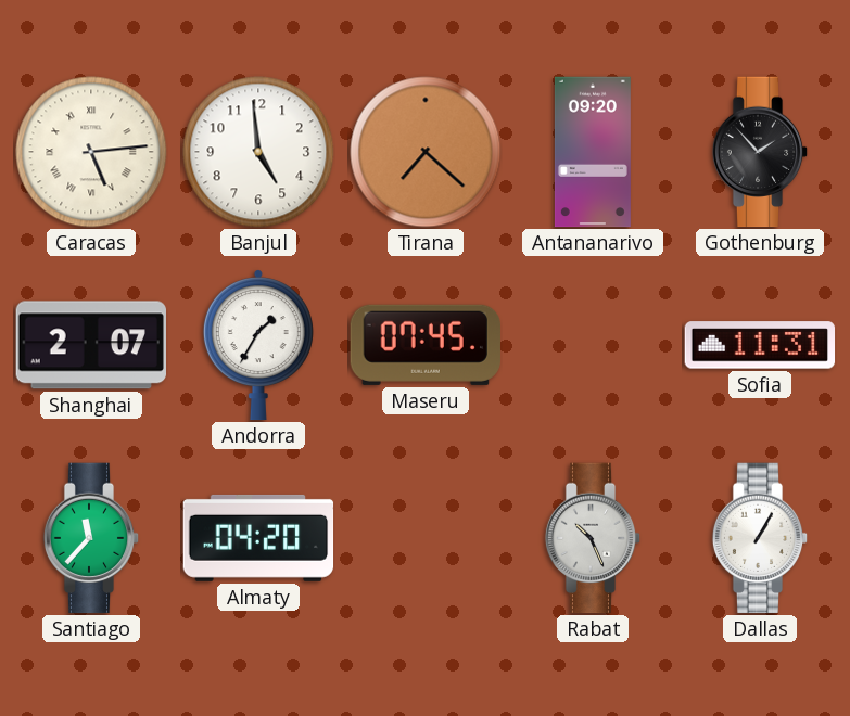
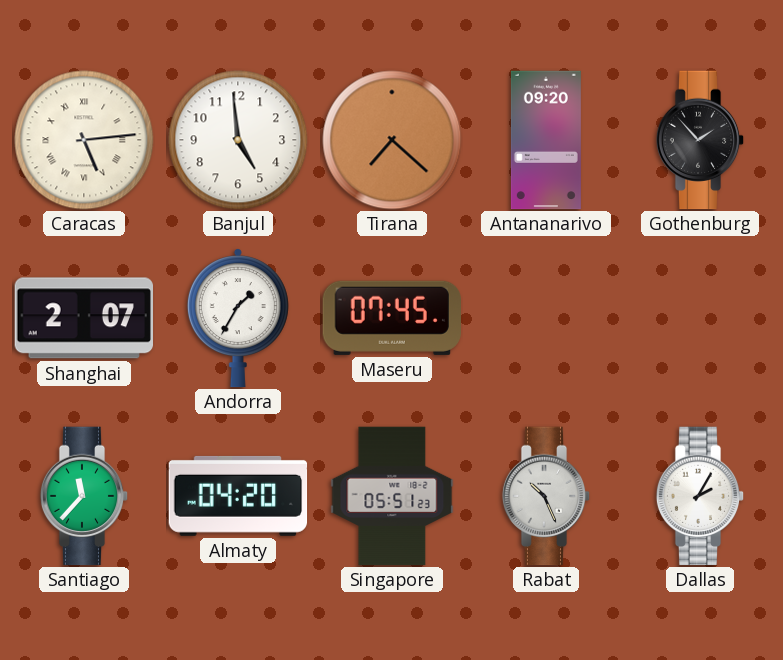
Sofia: 11:31 -> none (760, 345)
Singapore: none -> 05:51 (392, 496)
Dallas: 1:05 -> 2:05 (700, 496)
